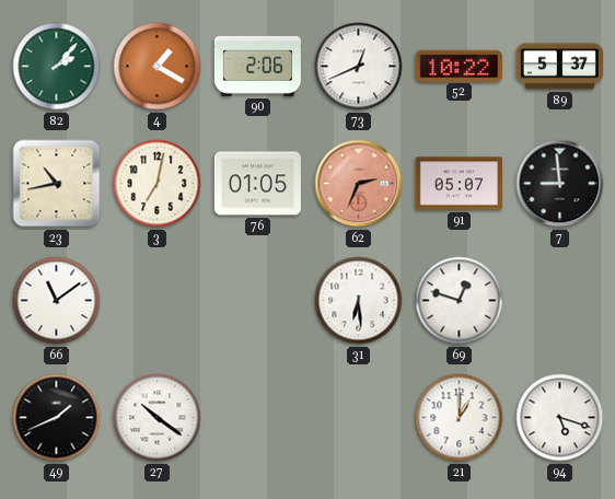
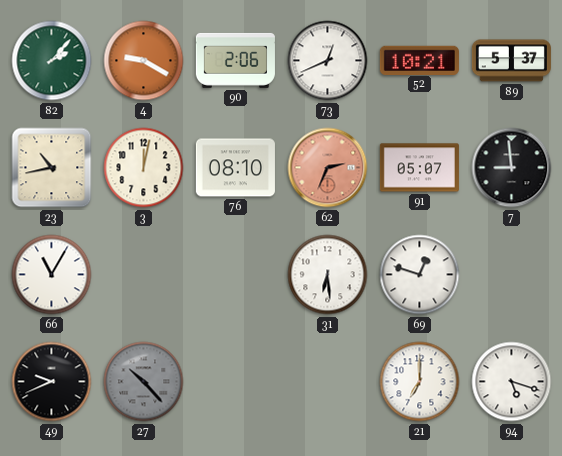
4: 1:20 -> 9:20 (144, 61)
52: 10:22 -> 10:21 (419, 60)
3: 7:02 -> 12:02 (144, 168)
76: 01:05 -> 08:10 (235, 168)
66: 11:09 -> 11:05 (52, 275)
49: 1:41 -> 9:41 (52, 382)
27: 10:21 -> 10:23 (144, 382)
27 dial: white -> grey (144, 382)
21: 1:00 -> 7:00 (420, 382)
